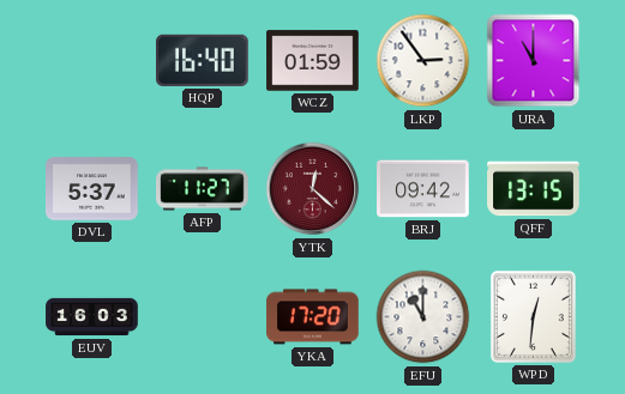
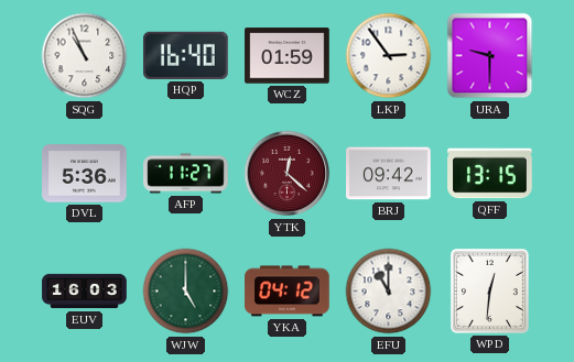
SQG: none -> 10:56 (85, 56)
URA: 11:00 -> 9:30 (490, 56)
DVL: 5:37 -> 5:36 (85, 174)
WJW: none -> 5:00 (186, 292)
YKA: 17:20 -> 04:12 (288, 292)
